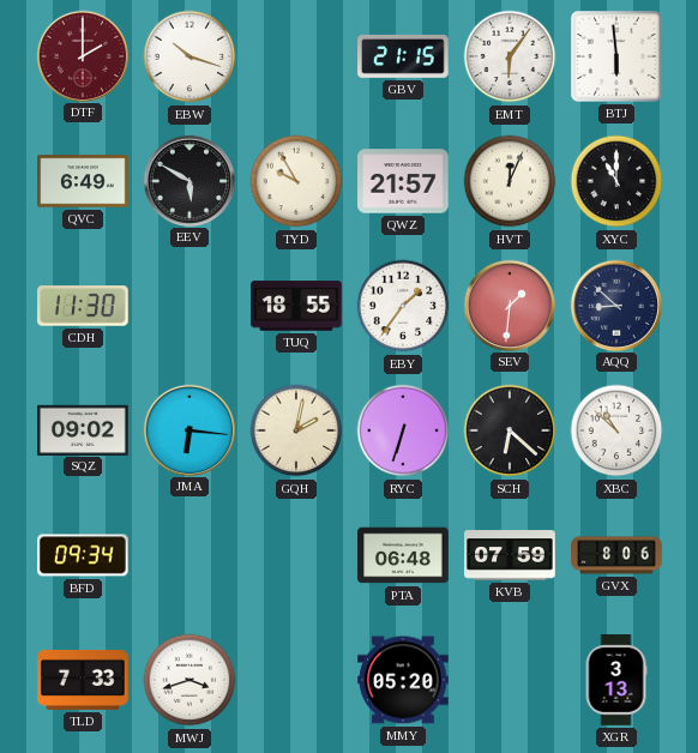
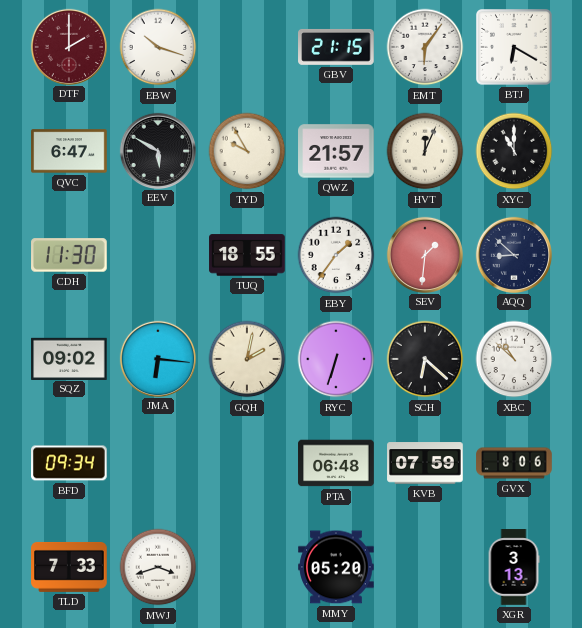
BTJ: 5:59 -> 6:20 (515, 48)
QVC: 6:49 -> 6:47 (69, 151)
